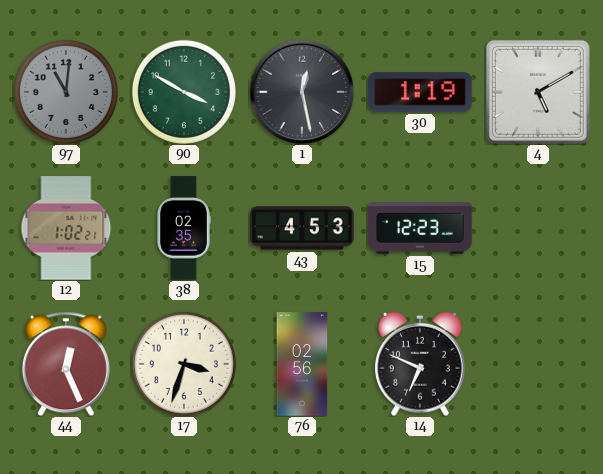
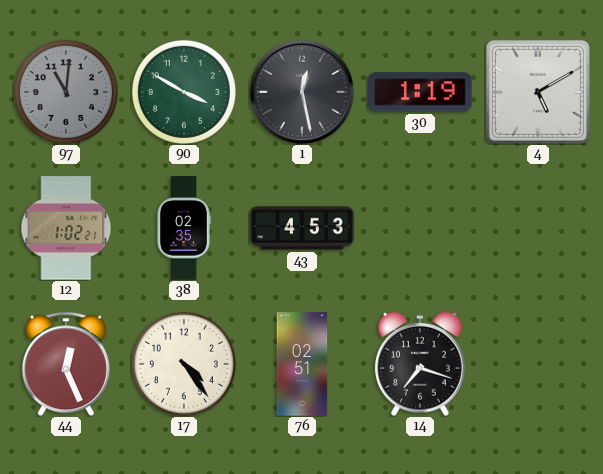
15: 12:23 -> none (420, 228)
17: 3:33 -> 4:24 (184, 364)
76: 02:56 -> 02:51 (302, 364)
14: 6:49 -> 7:18 (420, 364)
